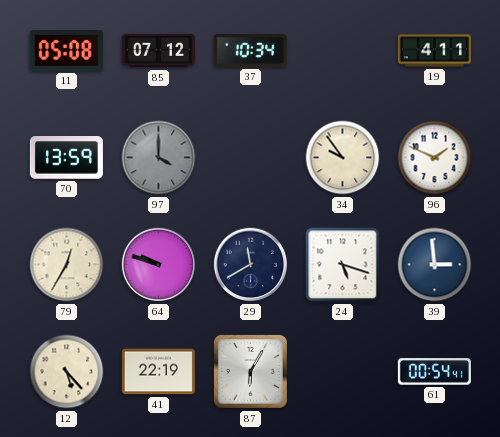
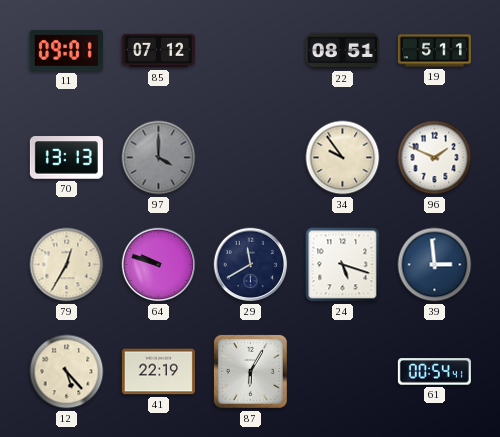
11: 05:08 -> 09:01 (66, 51)
37: 10:34 -> none (250, 50)
22: none -> 08:51 (342, 51)
19: 4:11 -> 5:11 (434, 51)
70: 13:59 -> 13:13 (66, 158)
